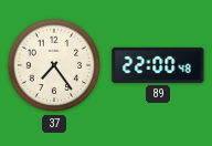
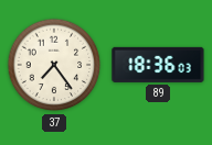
89: 22:00 -> 18:36 (158, 65)
